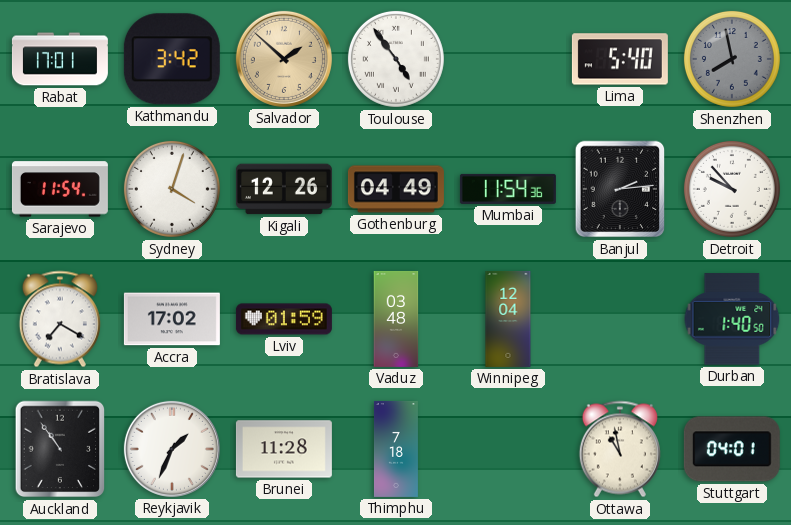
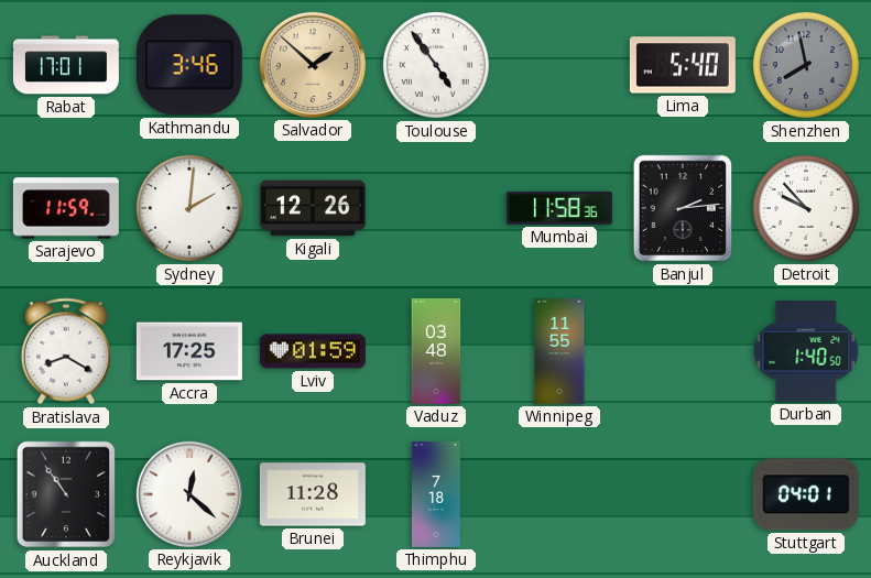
Kathmandu: 3:42 -> 3:46 (189, 65)
Sarajevo: 11:54 -> 11:59 (66, 208)
Sydney: 4:03 -> 2:01 (189, 208)
Gothenburg: 04:49 -> none (396, 189)
Mumbai: 11:54 -> 11:58 (559, 208)
Bratislava: 7:20 -> 8:20 (66, 351)
Accra: 17:02 -> 17:25 (189, 351)
Winnipeg: 12:04 -> 11:55 (559, 351)
Reykjavik: 1:34 -> 12:22 (189, 494)
Ottawa: 10:58 -> none (620, 449)
